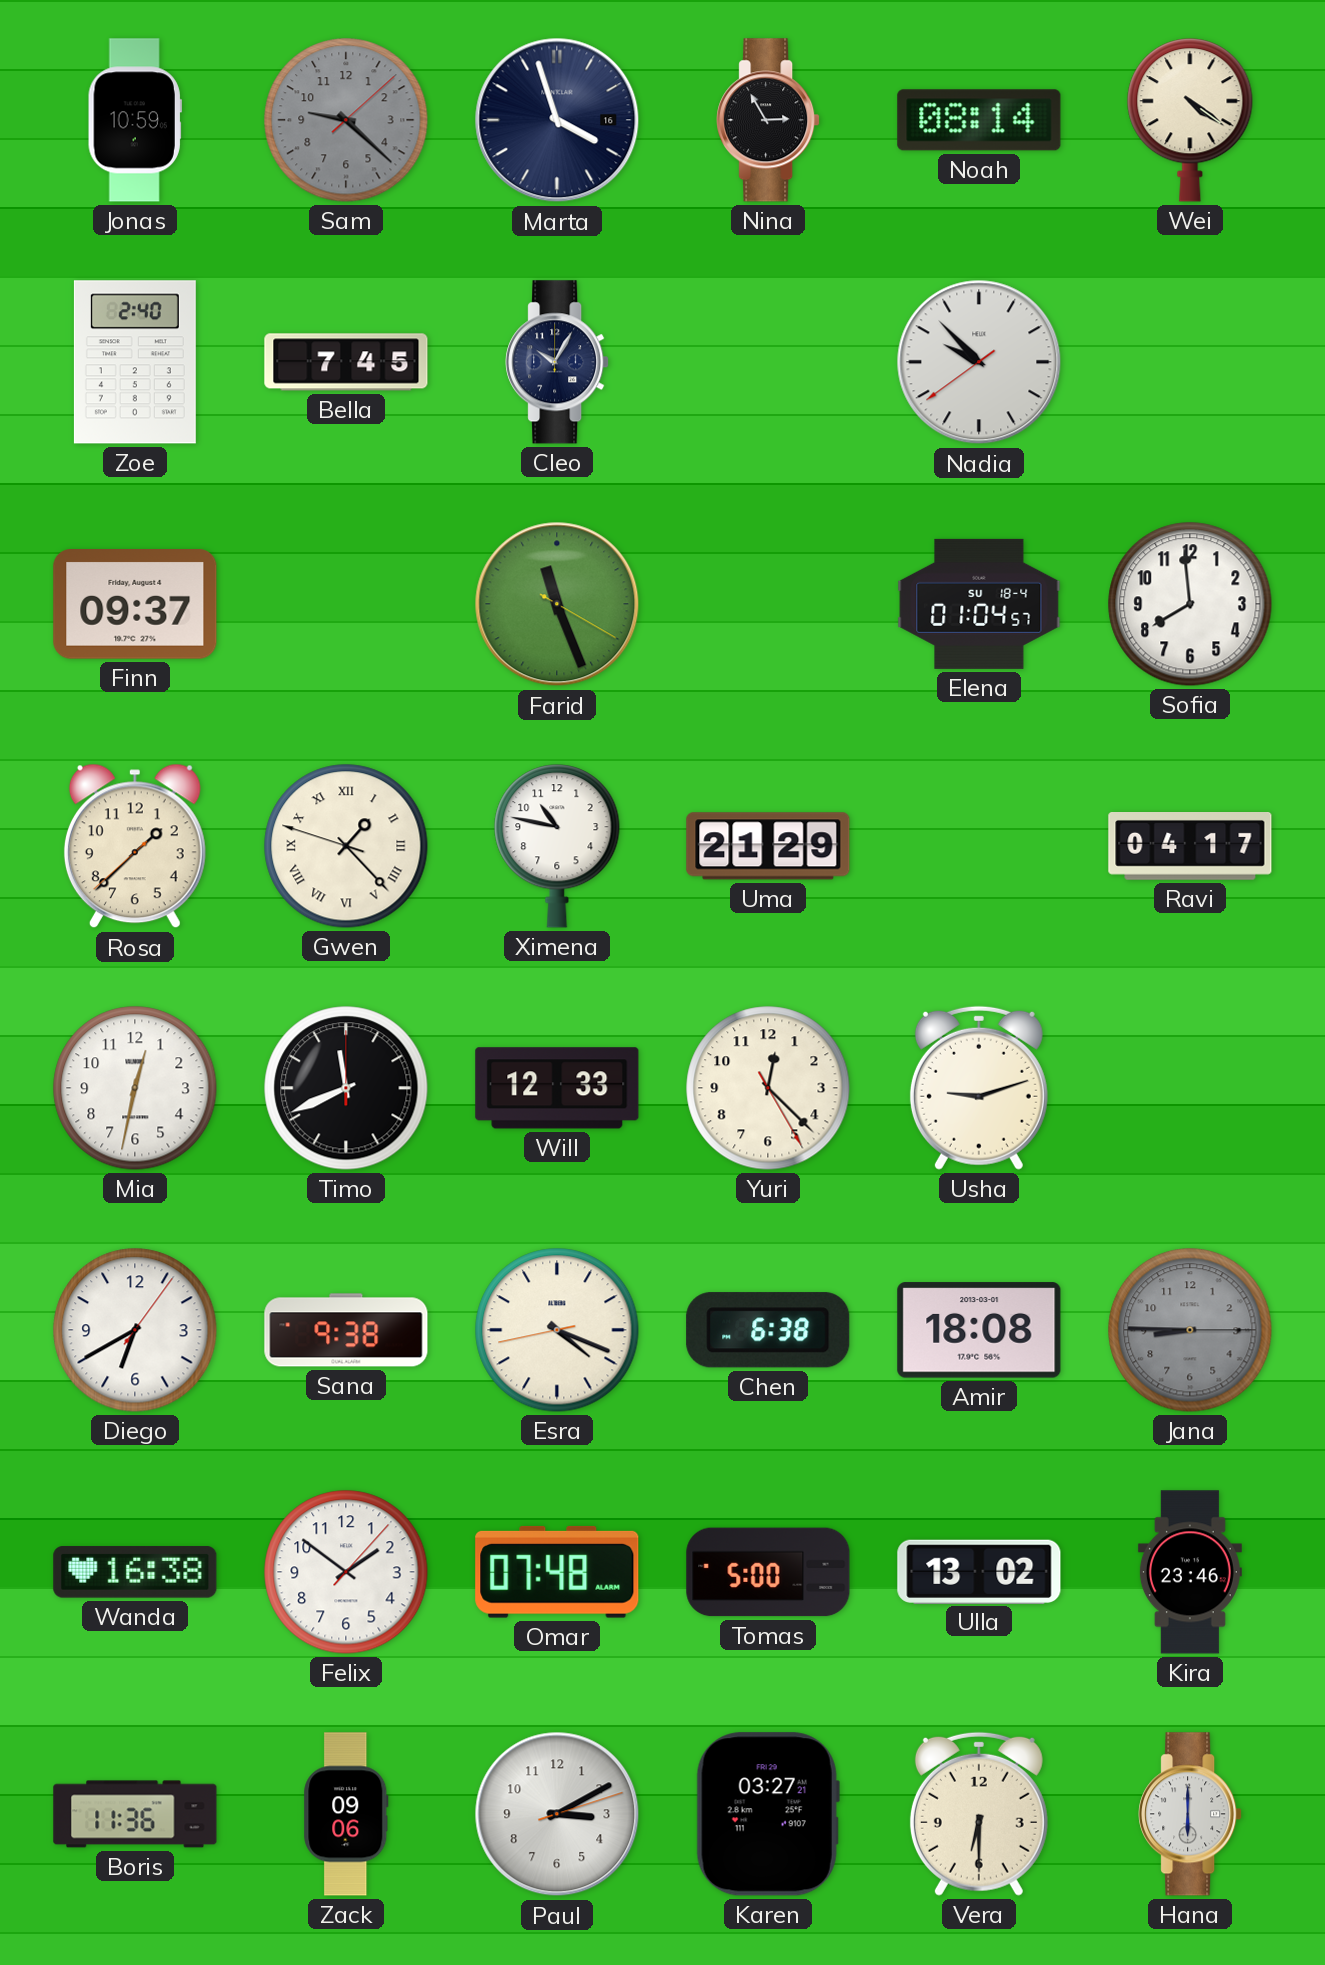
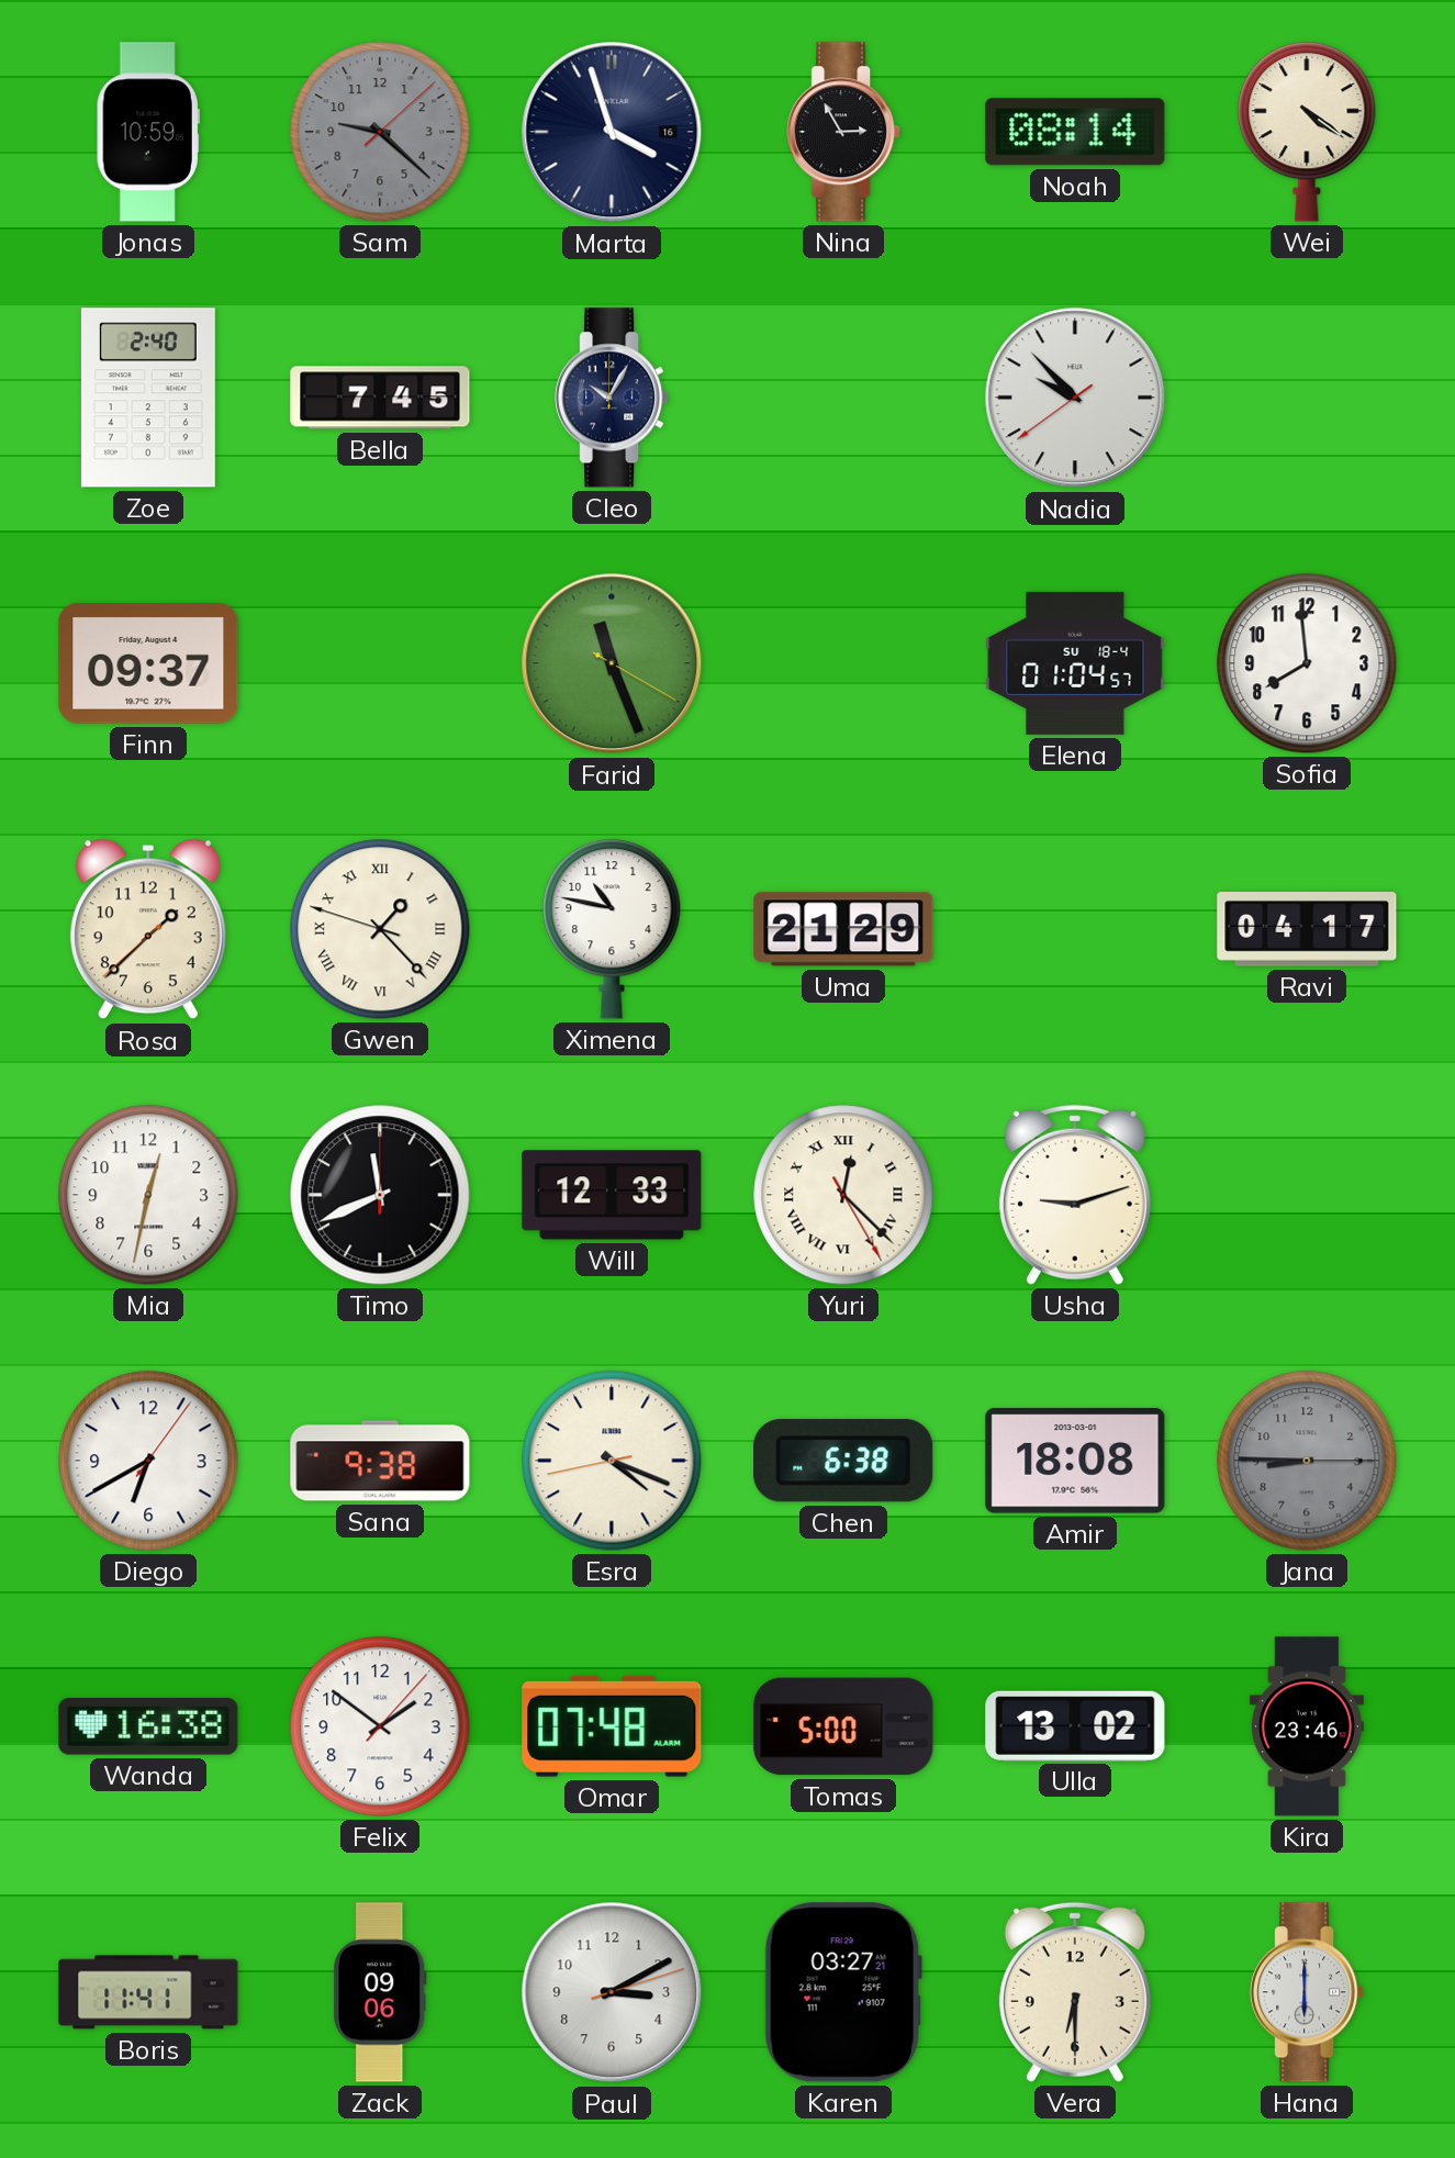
Yuri numerals: Arabic -> Roman (843, 1195)
Boris: 11:36 -> 11:41 (148, 1992)
